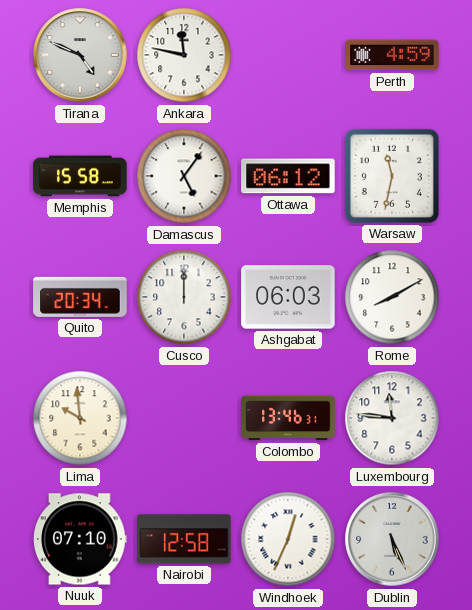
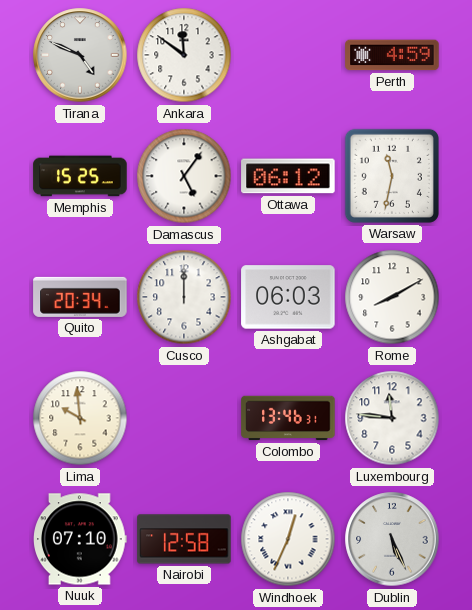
Ankara: 11:47 -> 11:51 (184, 55)
Memphis: 15:58 -> 15:25 (80, 176)
